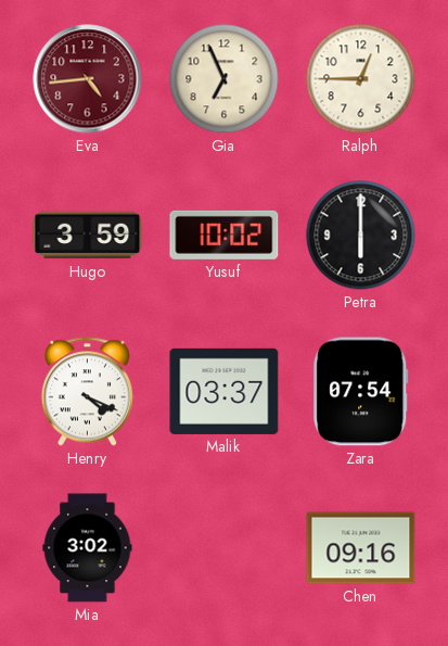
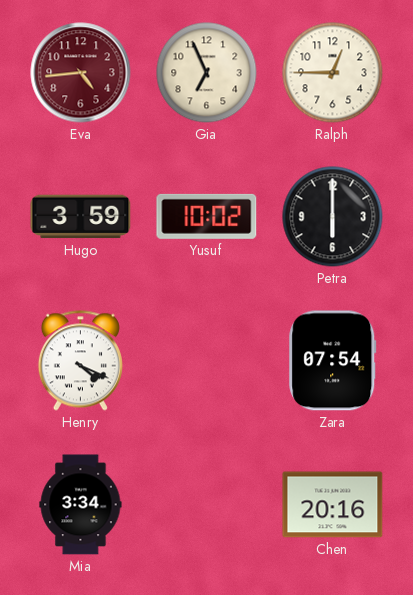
Malik: 03:37 -> none (225, 391)
Mia: 3:02 -> 3:34 (81, 505)
Chen: 09:16 -> 20:16 (333, 505)
